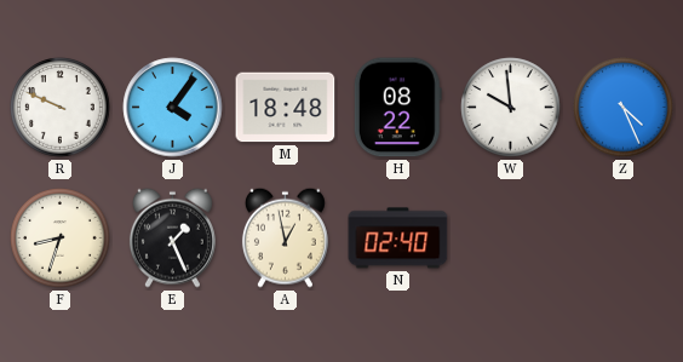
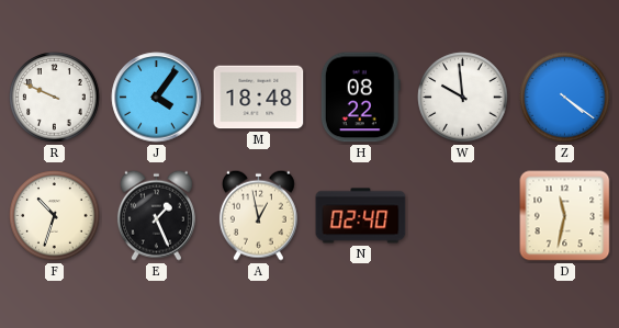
Z: 4:26 -> 4:21 (565, 98)
F: 8:33 -> 10:33 (55, 216)
D: none -> 11:32 (565, 216)
